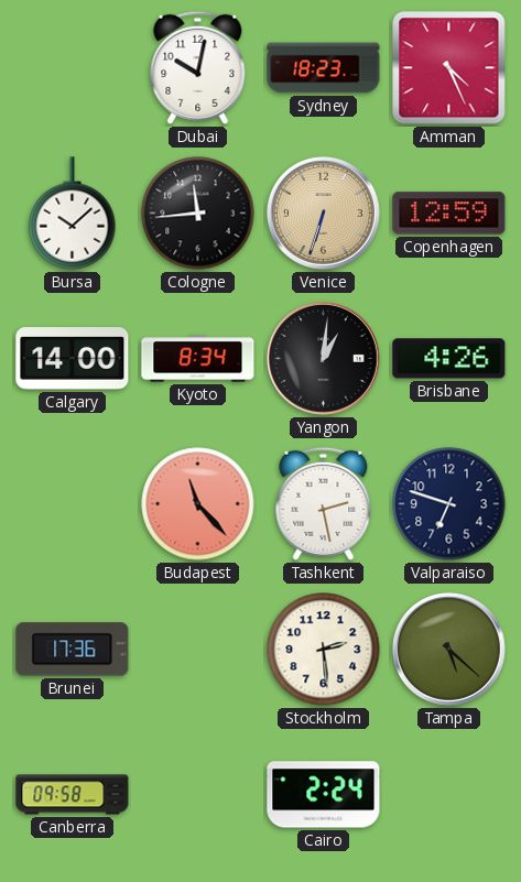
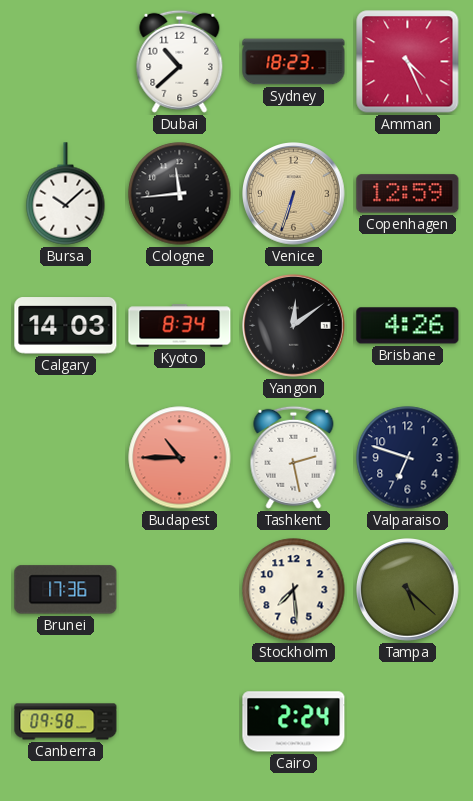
Dubai: 10:02 -> 10:38 (180, 61)
Calgary: 14:00 -> 14:03 (66, 326)
Yangon: 1:01 -> 12:09 (294, 326)
Budapest: 11:23 -> 10:45 (180, 458)
Stockholm: 2:29 -> 7:29 (294, 590)
